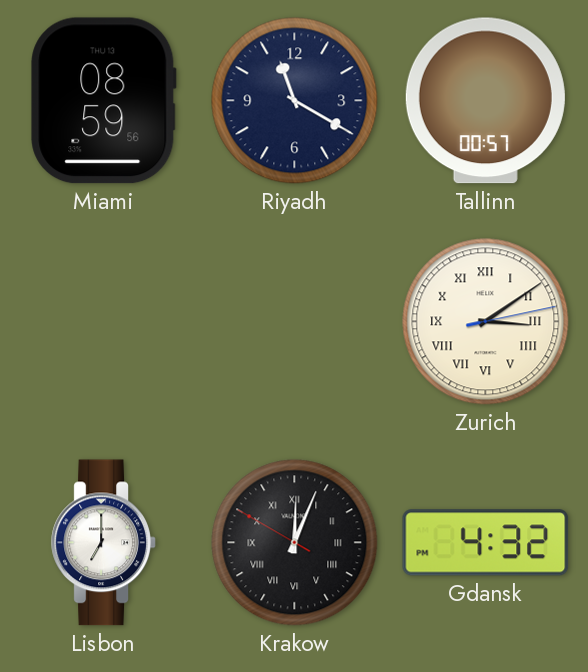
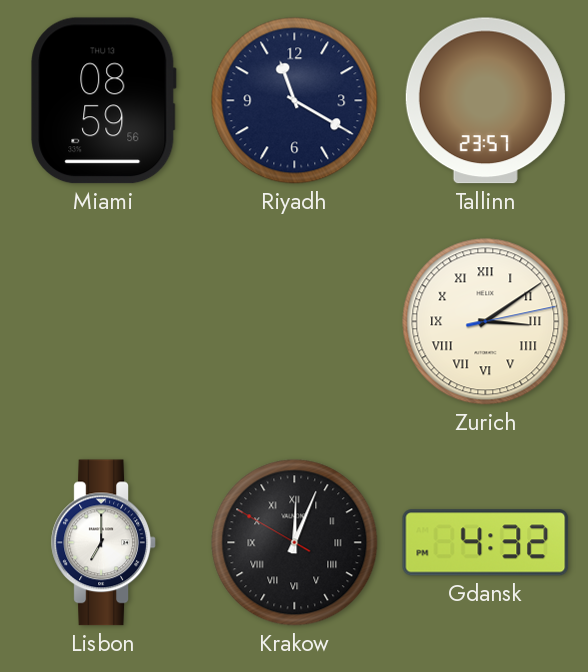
Tallinn: 00:57 -> 23:57 (485, 101)
